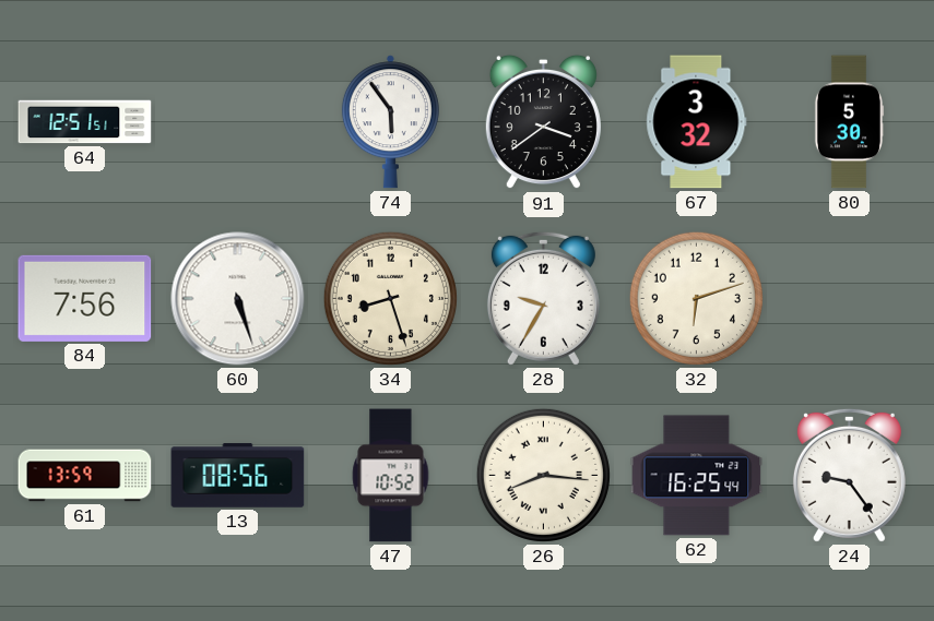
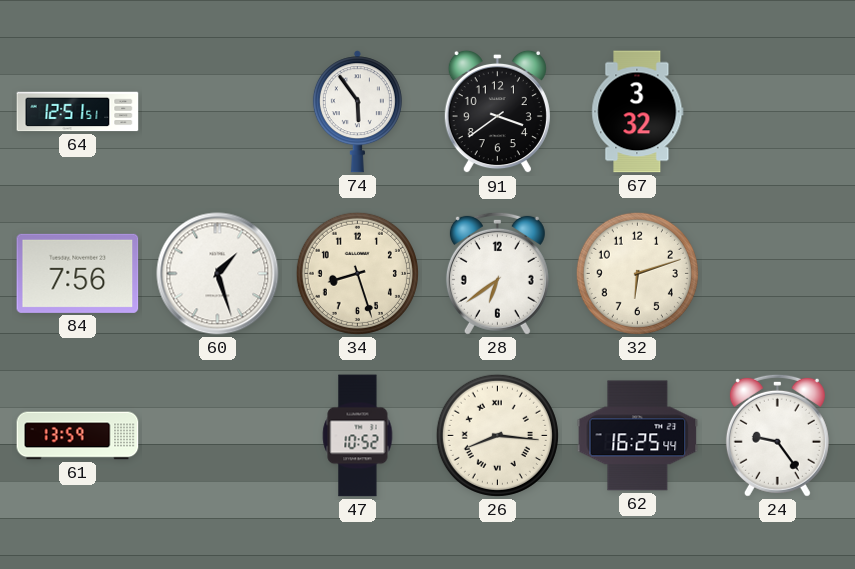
80: 5:30 -> none (849, 122)
60: 5:27 -> 1:27 (218, 274)
28: 9:35 -> 6:39 (497, 273)
13: 08:56 -> none (238, 476)
